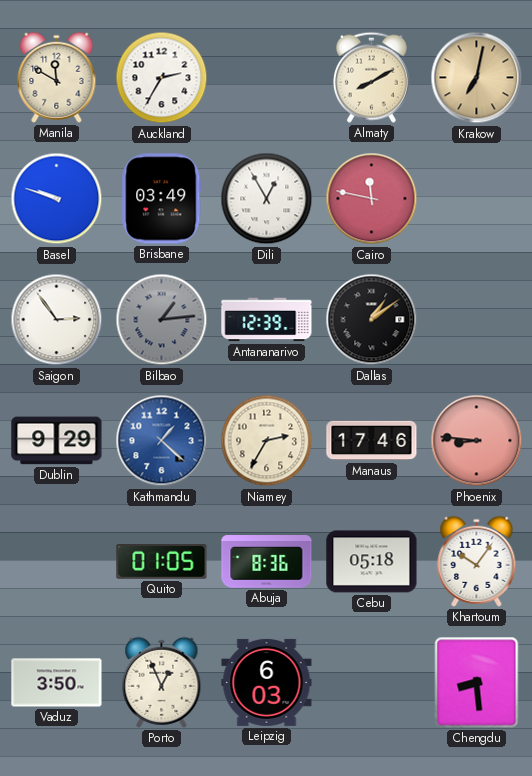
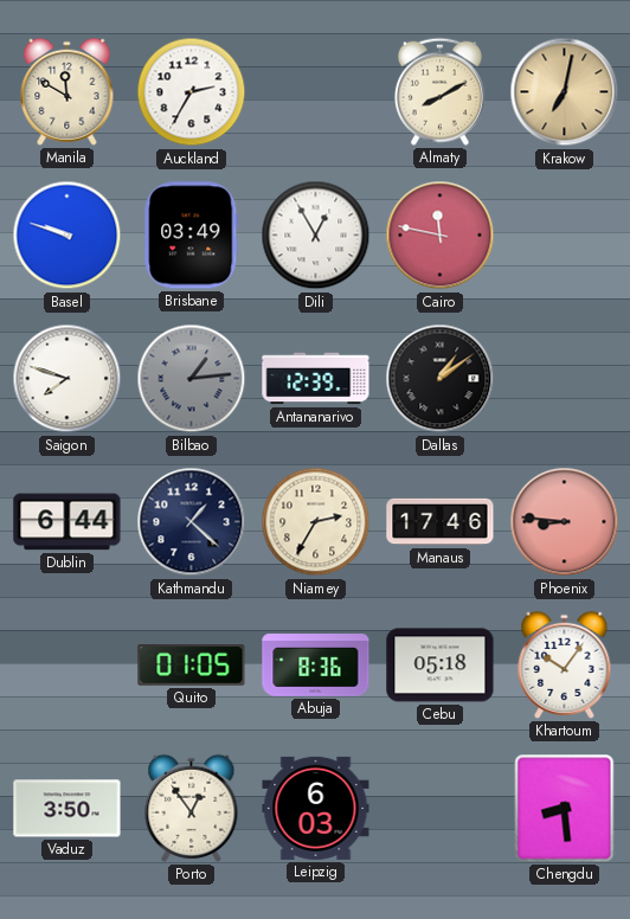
Saigon: 2:54 -> 7:48 (67, 379)
Dublin: 9:29 -> 6:44 (67, 522)
Kathmandu dial: blue -> navy (192, 522)
Porto: 12:56 -> 12:54 (192, 808)
